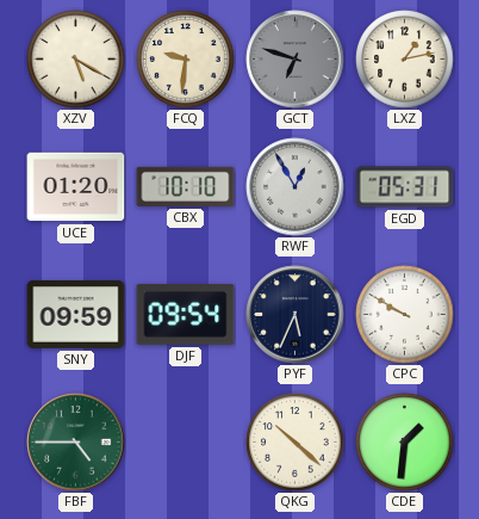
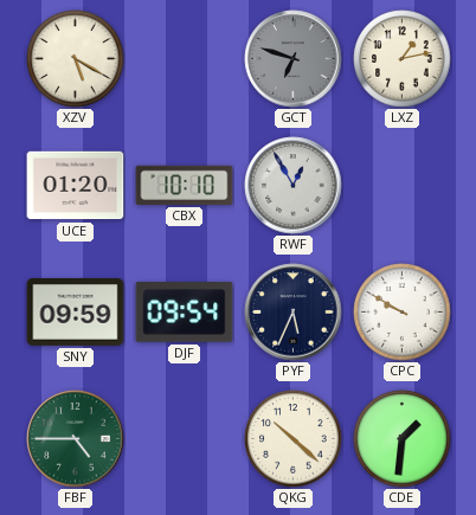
FCQ: 9:31 -> none (186, 60)
EGD: 05:31 -> none (405, 187)
